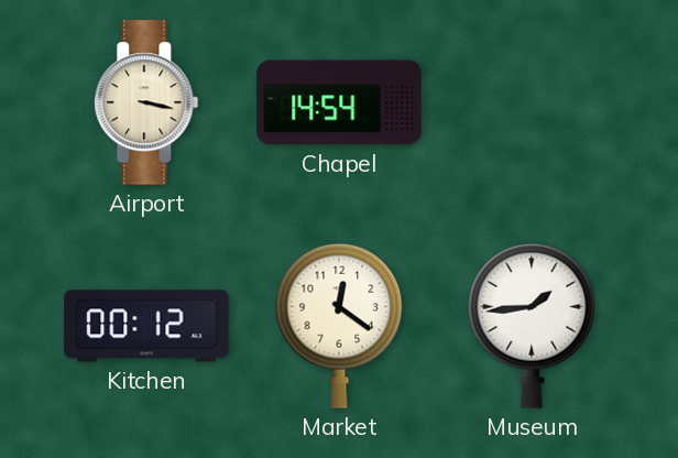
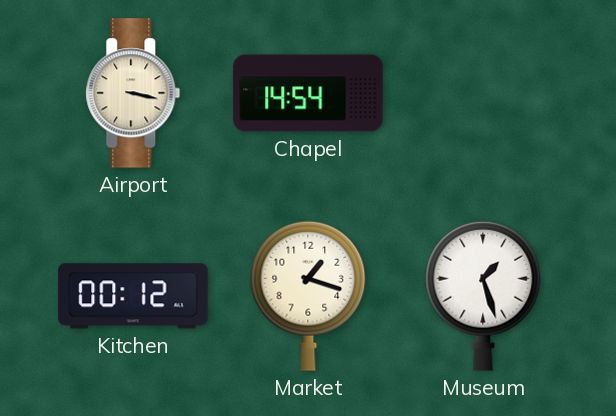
Market: 12:21 -> 1:18 (308, 296)
Museum: 1:44 -> 1:27 (483, 296)
